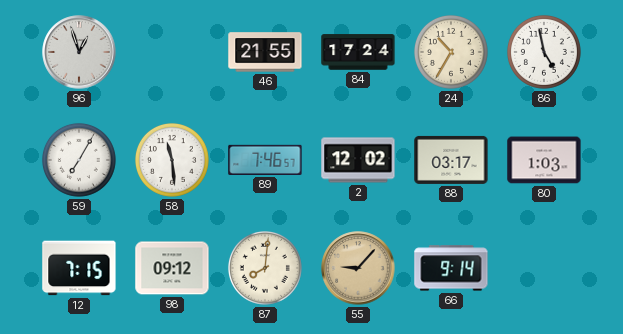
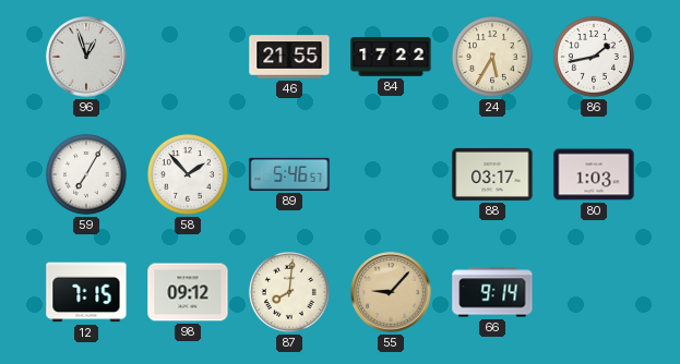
84: 17:24 -> 17:22 (391, 57)
24: 10:35 -> 5:35 (492, 57)
86: 4:58 -> 1:43 (594, 57)
58: 11:29 -> 1:53 (188, 174)
89: 7:46 -> 5:46 (289, 174)
2: 12:02 -> none (358, 160)
